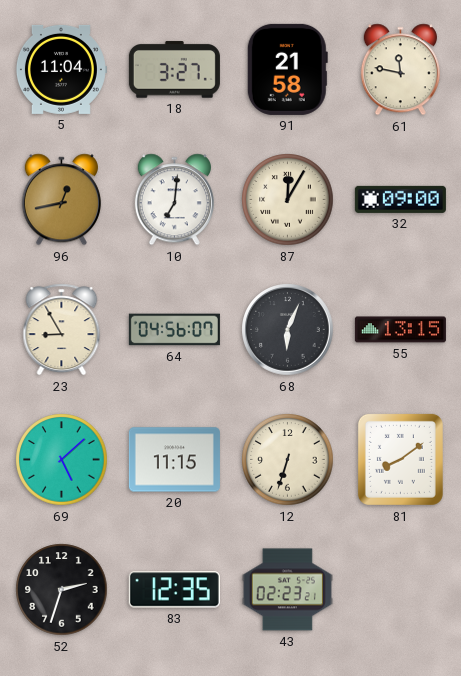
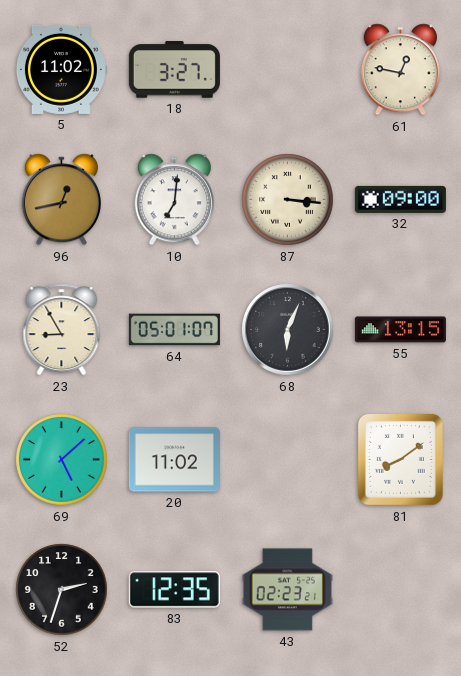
5: 11:04 -> 11:02 (61, 69)
91: 21:58 -> none (287, 69)
61: 11:47 -> 12:47 (400, 70)
87: 12:05 -> 3:16 (288, 200)
64: 04:56 -> 05:01 (174, 330)
20: 11:15 -> 11:02 (174, 460)
12: 6:33 -> none (288, 460)
